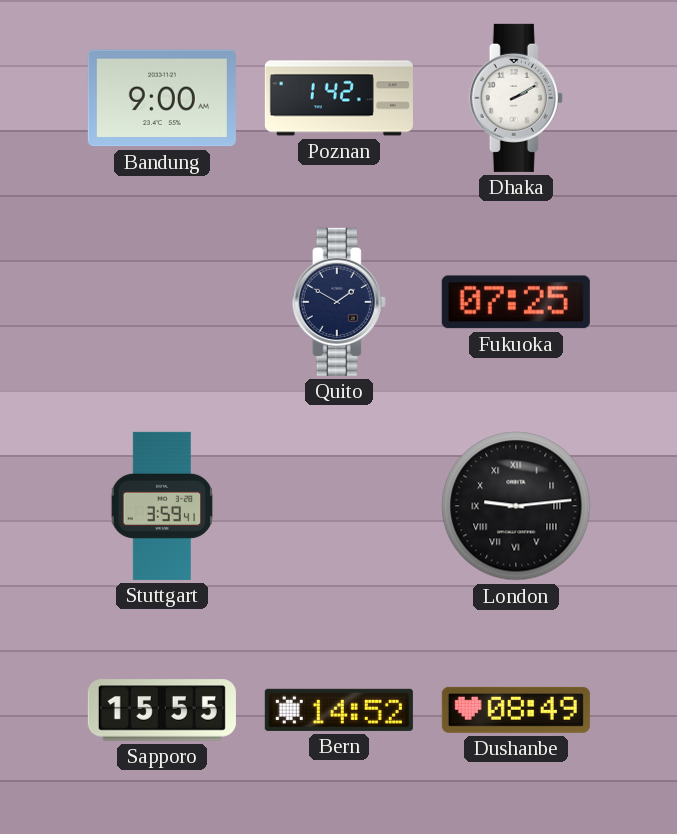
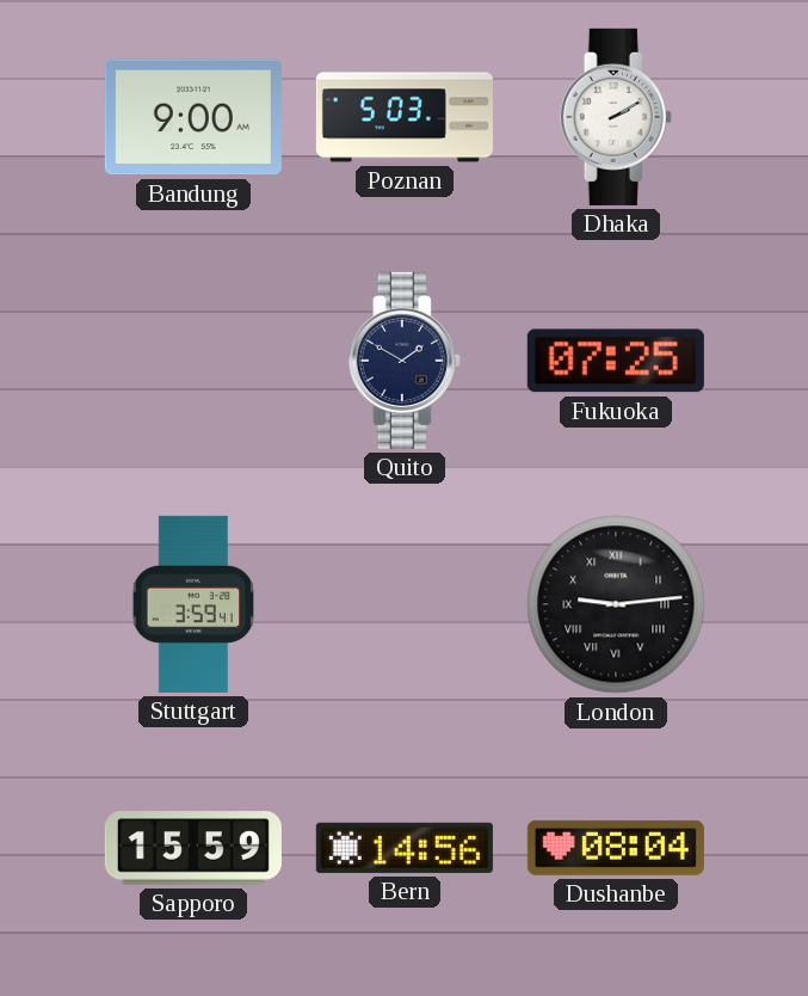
Poznan: 1:42 -> 5:03 (405, 117)
Sapporo: 15:55 -> 15:59 (193, 848)
Bern: 14:52 -> 14:56 (405, 848)
Dushanbe: 08:49 -> 08:04 (616, 848)
